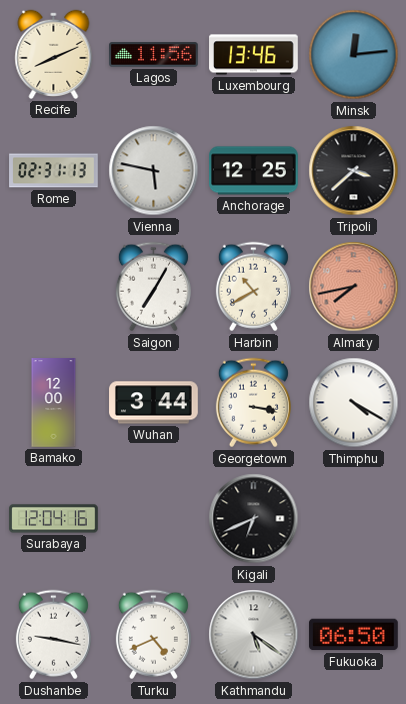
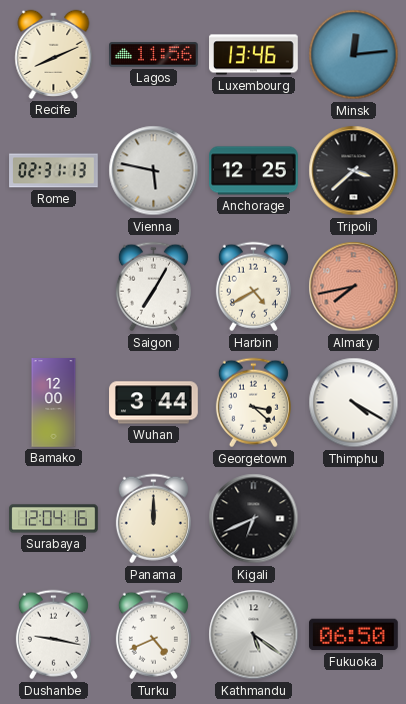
Harbin: 10:40 -> 4:40 (253, 287)
Georgetown: 3:17 -> 3:22 (253, 403)
Panama: none -> 12:00 (153, 519)
